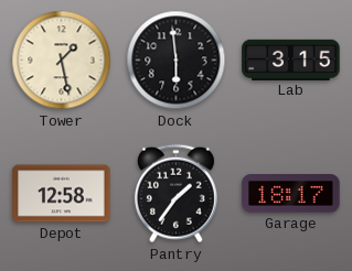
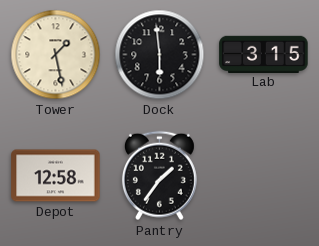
Garage: 18:17 -> none (291, 194)
